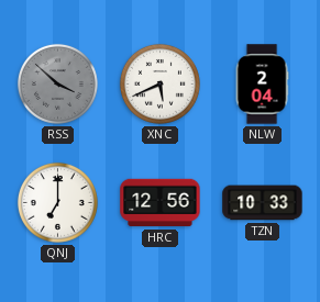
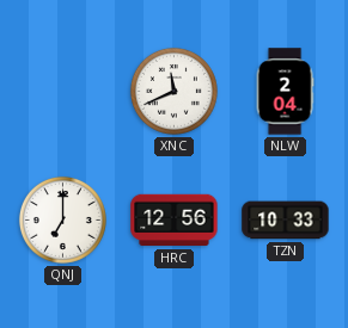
RSS: 3:52 -> none (57, 83)
XNC: 5:41 -> 11:41 (173, 91)
